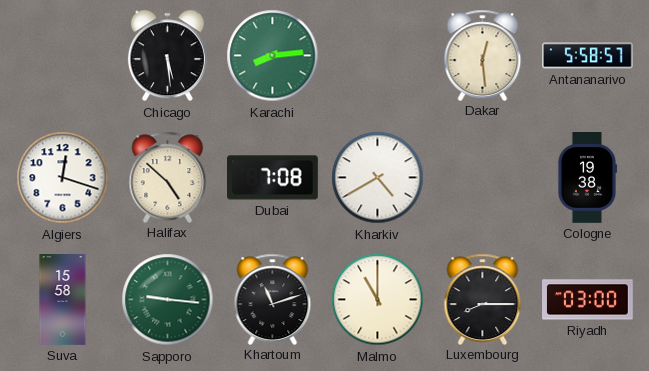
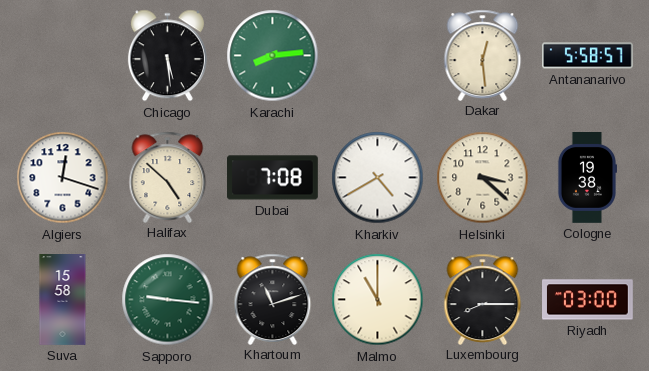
Helsinki: none -> 3:22 (483, 178)
